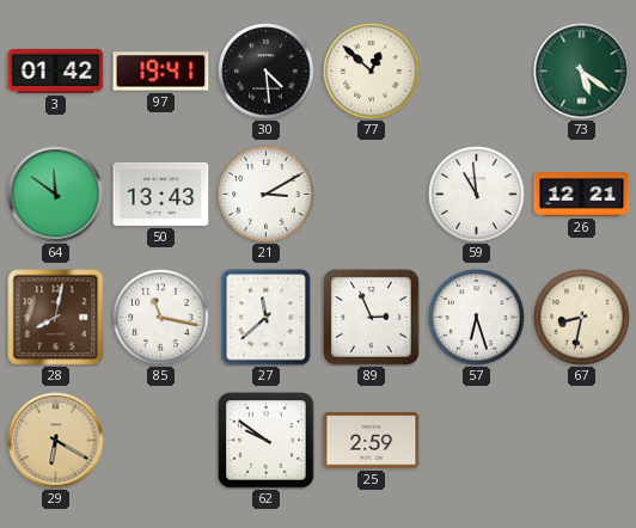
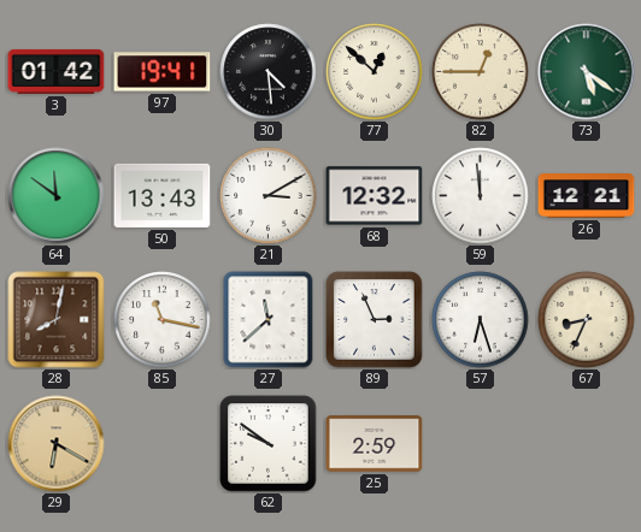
82: none -> 12:45 (481, 72)
68: none -> 12:32 (375, 196)
59: 10:59 -> 11:59 (481, 196)
67: 8:32 -> 8:34 (587, 320)
